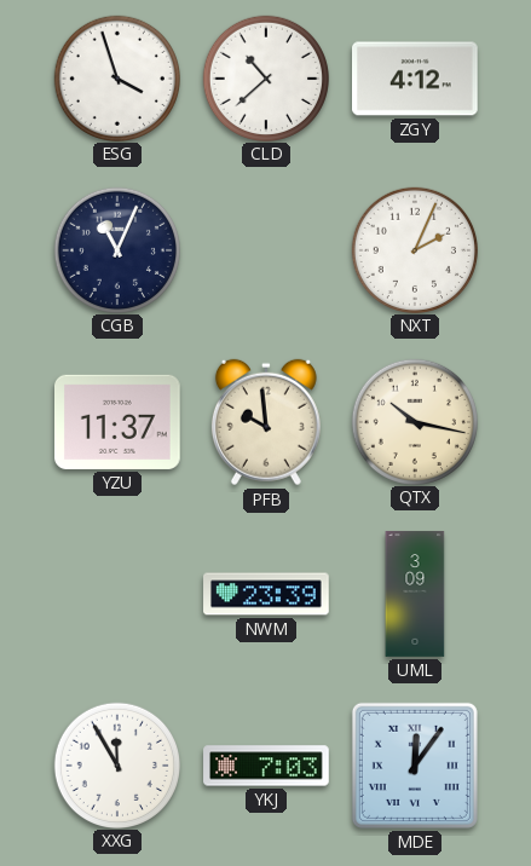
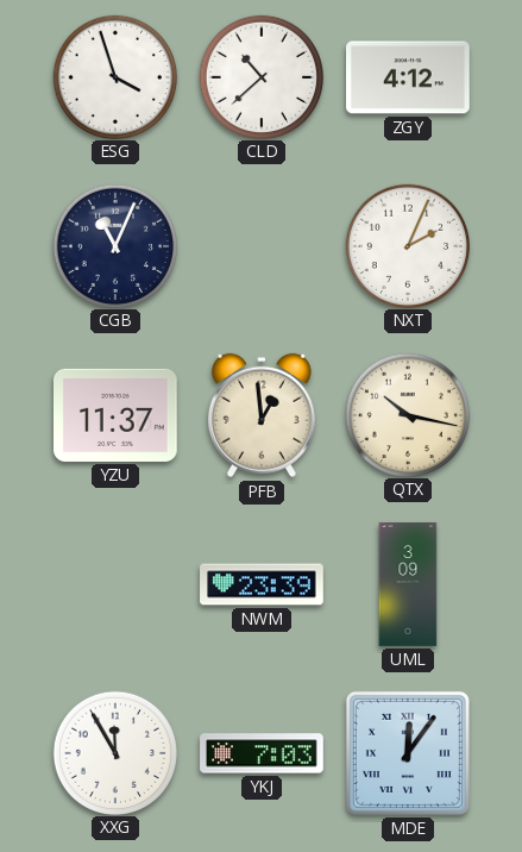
PFB: 9:59 -> 12:59 (262, 415)
